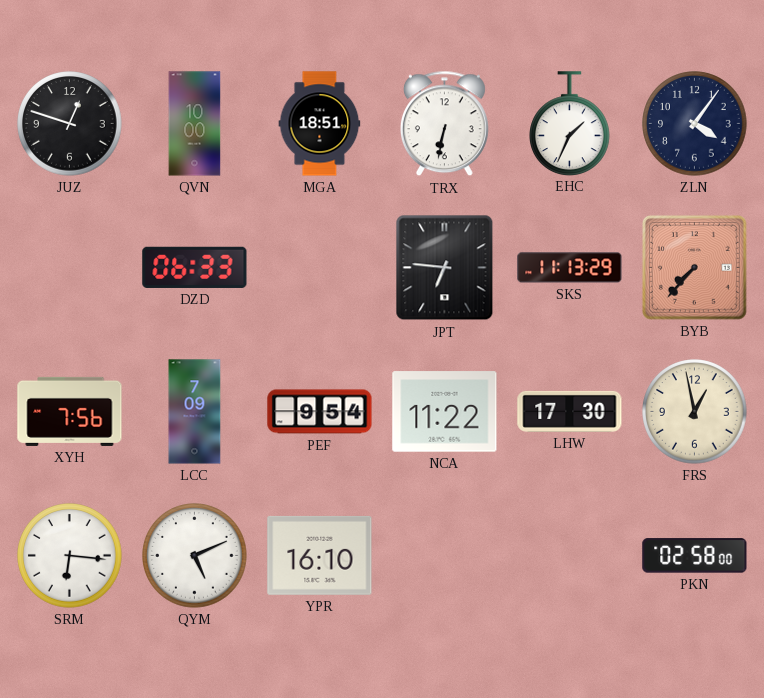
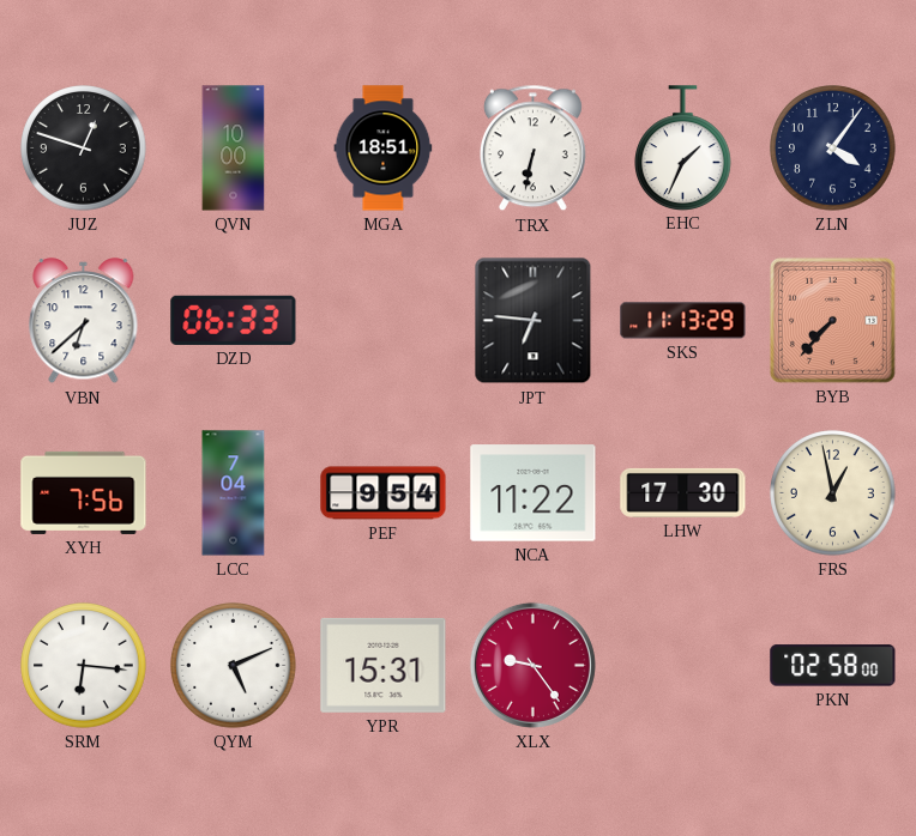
VBN: none -> 6:38 (84, 321)
LCC: 7:09 -> 7:04 (234, 493)
YPR: 16:10 -> 15:31 (384, 665)
XLX: none -> 9:24 (532, 665)
